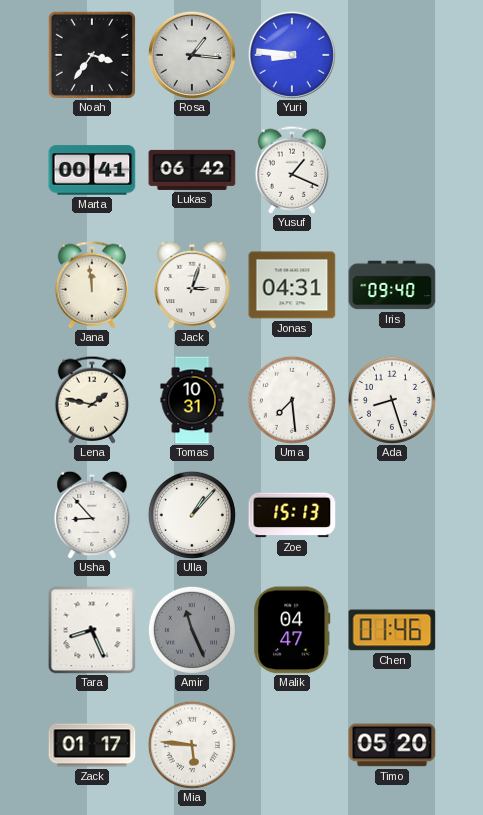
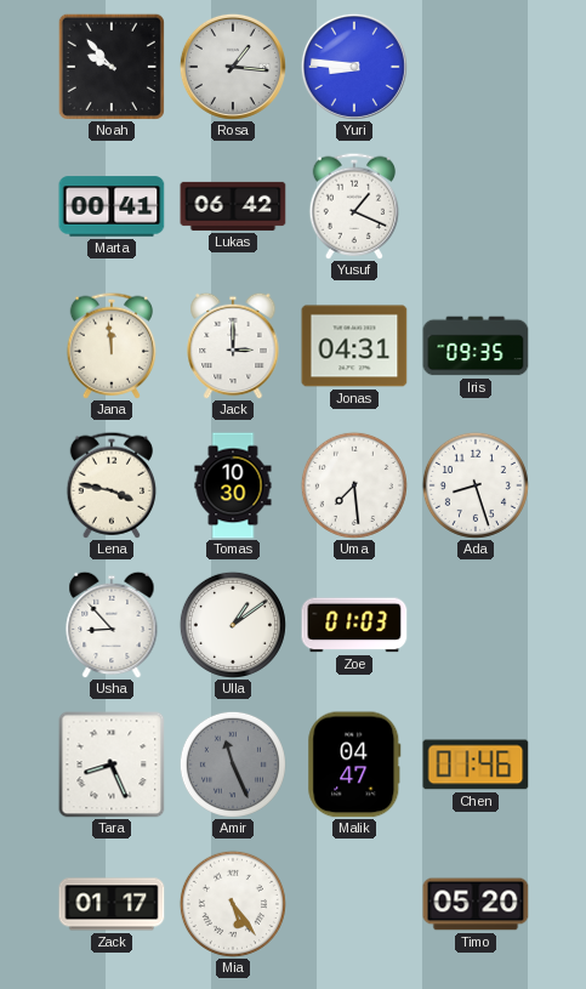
Noah: 3:36 -> 9:53 (112, 67)
Jack: 3:03 -> 3:00 (233, 346)
Iris: 09:40 -> 09:35 (476, 346)
Lena: 1:47 -> 3:47 (112, 485)
Tomas: 10:31 -> 10:30 (233, 485)
Ulla: 1:07 -> 1:09 (233, 625)
Zoe: 15:13 -> 01:03 (354, 625)
Mia: 5:46 -> 5:24 (233, 904)
